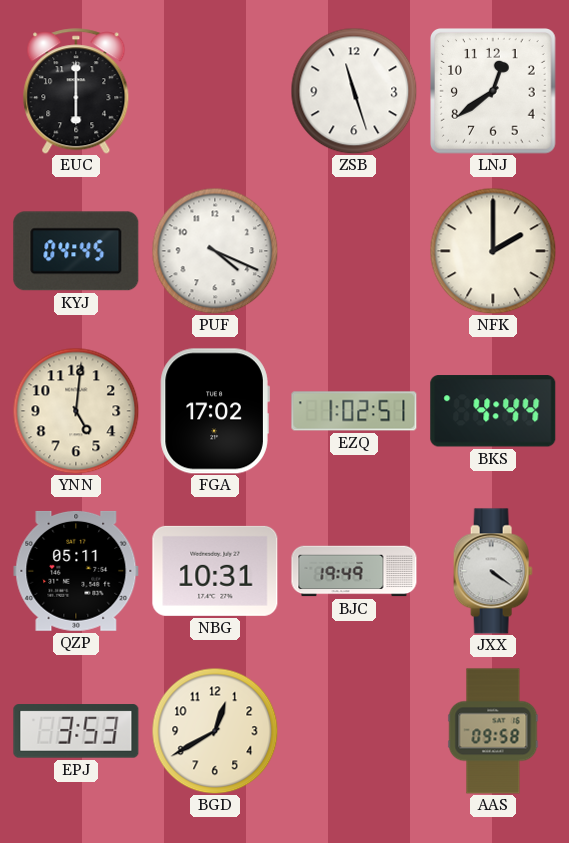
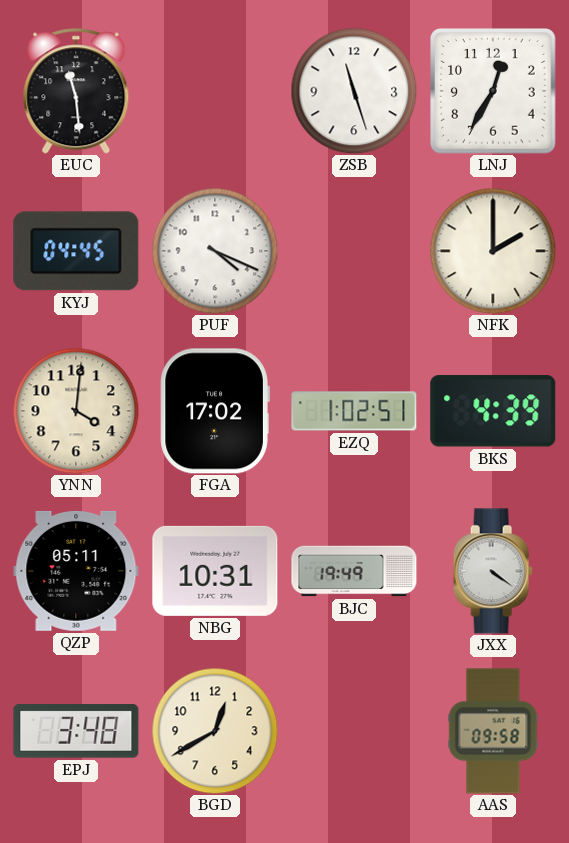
EUC: 6:00 -> 11:29 (76, 91)
LNJ: 12:39 -> 12:35 (494, 92)
YNN: 5:01 -> 4:01 (76, 411)
BKS: 4:44 -> 4:39 (493, 411)
EPJ: 3:53 -> 3:48 (76, 731)
